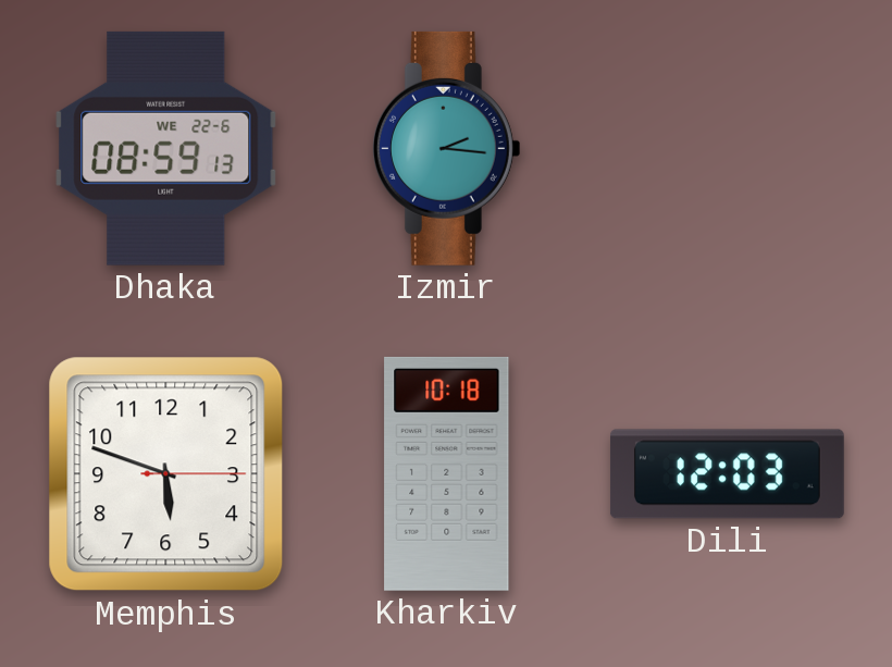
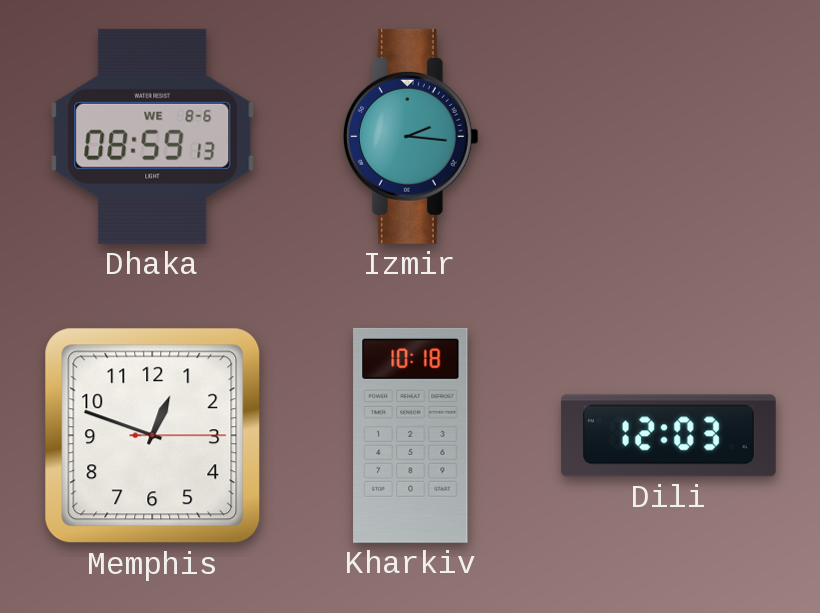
Dhaka date: WE 22-6 -> WE 8-6 (153, 136)
Memphis: 5:48 -> 12:48 (153, 436)
